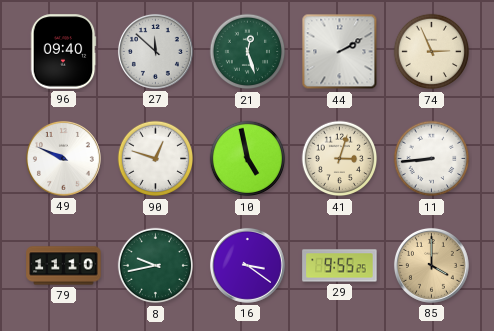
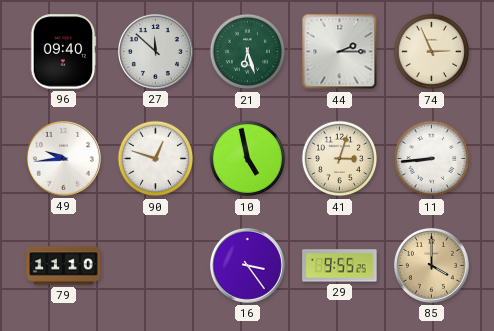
21: 12:27 -> 6:27 (248, 52)
44: 2:10 -> 2:15 (340, 52)
49: 9:49 -> 9:44 (63, 158)
8: 9:43 -> none (156, 266)
16: 3:21 -> 3:24 (247, 265)
